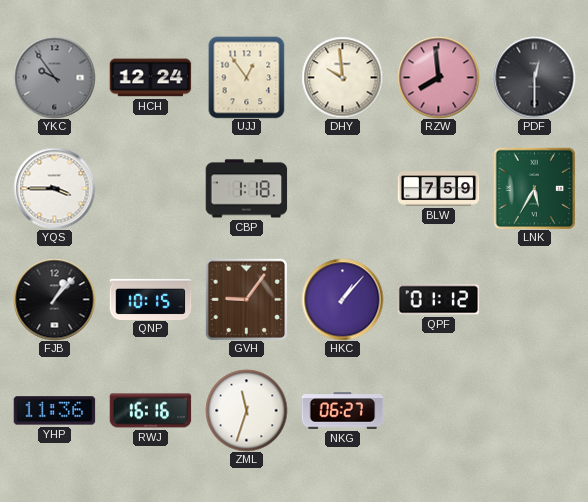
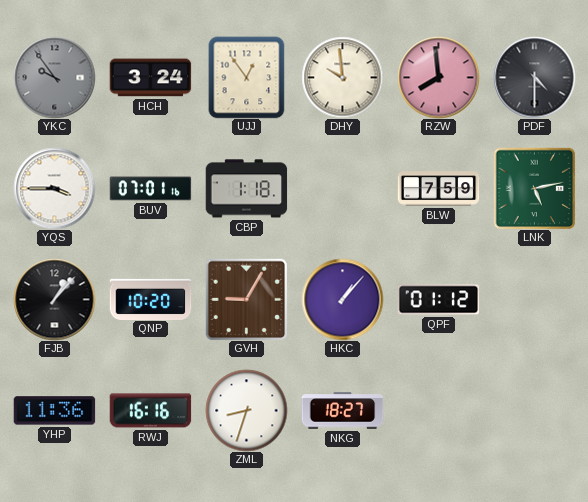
HCH: 12:24 -> 3:24 (150, 78)
PDF: 12:30 -> 4:30 (534, 77)
BUV: none -> 07:01 (150, 189)
LNK: 5:35 -> 5:13 (534, 188)
QNP: 10:15 -> 10:20 (150, 299)
GVH: 9:06 -> 9:05 (246, 299)
ZML: 11:33 -> 8:33 (246, 410)
NKG: 06:27 -> 18:27 (342, 411)
